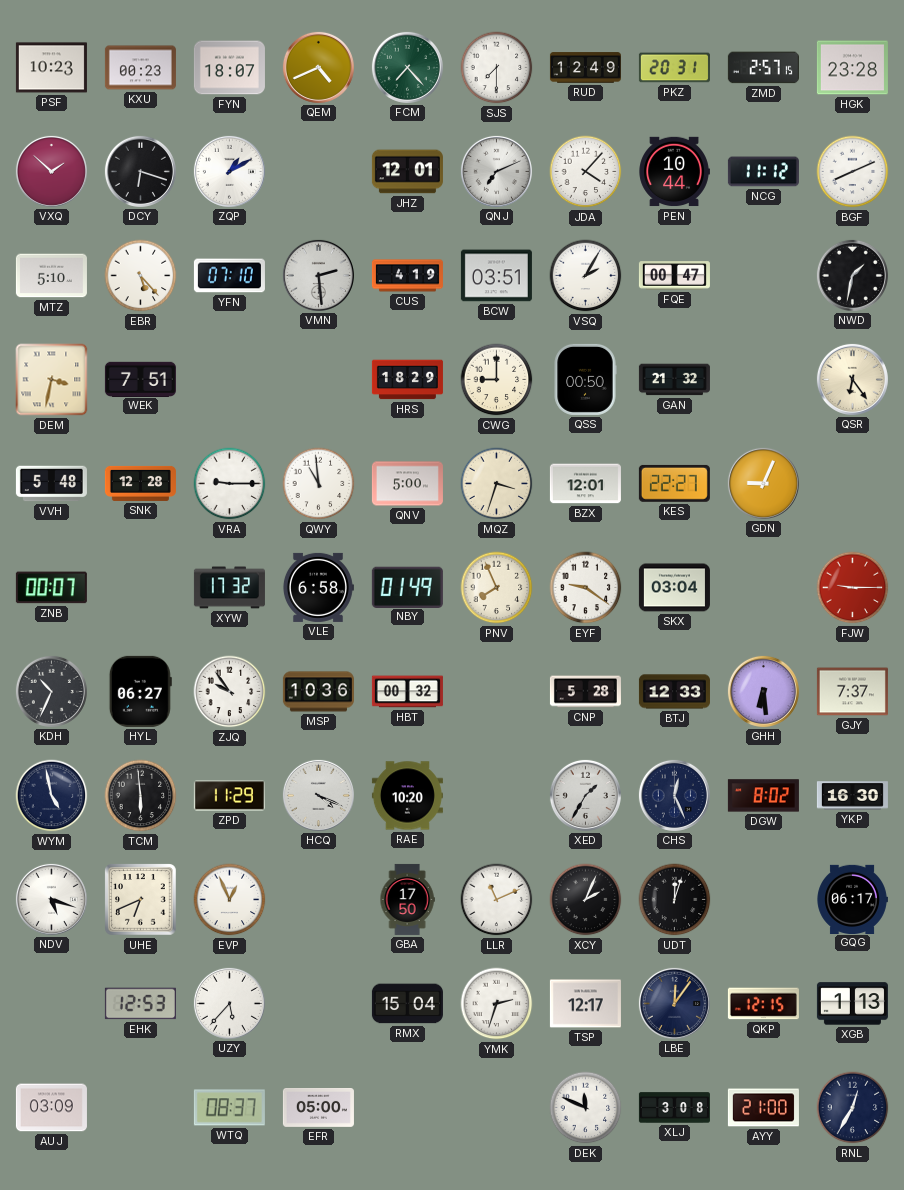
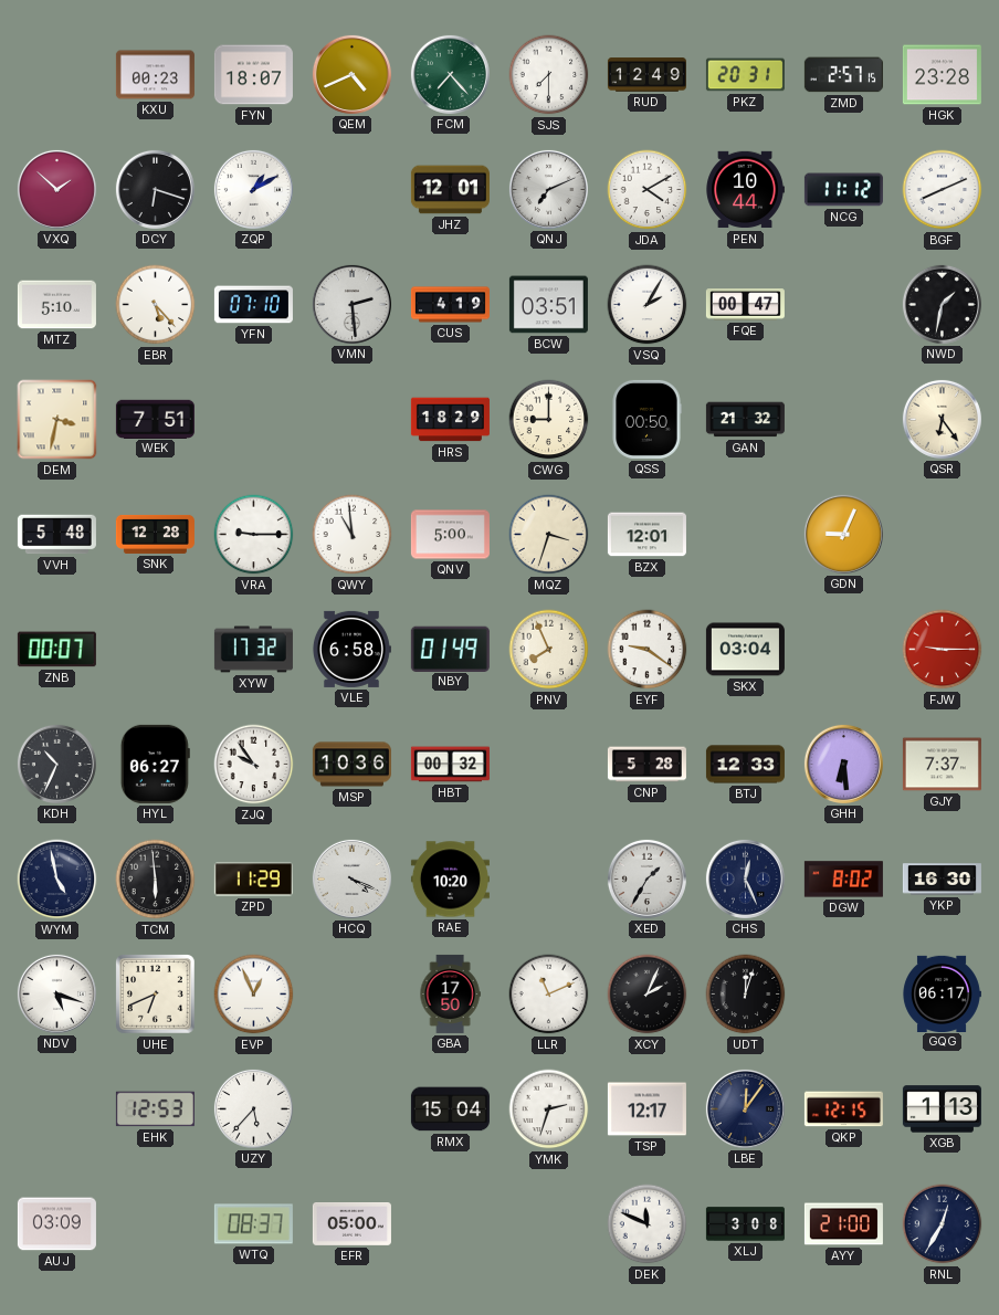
PSF: 10:23 -> none (51, 68)
JDA: 4:07 -> 4:10 (648, 190)
KES: 22:27 -> none (674, 483)
